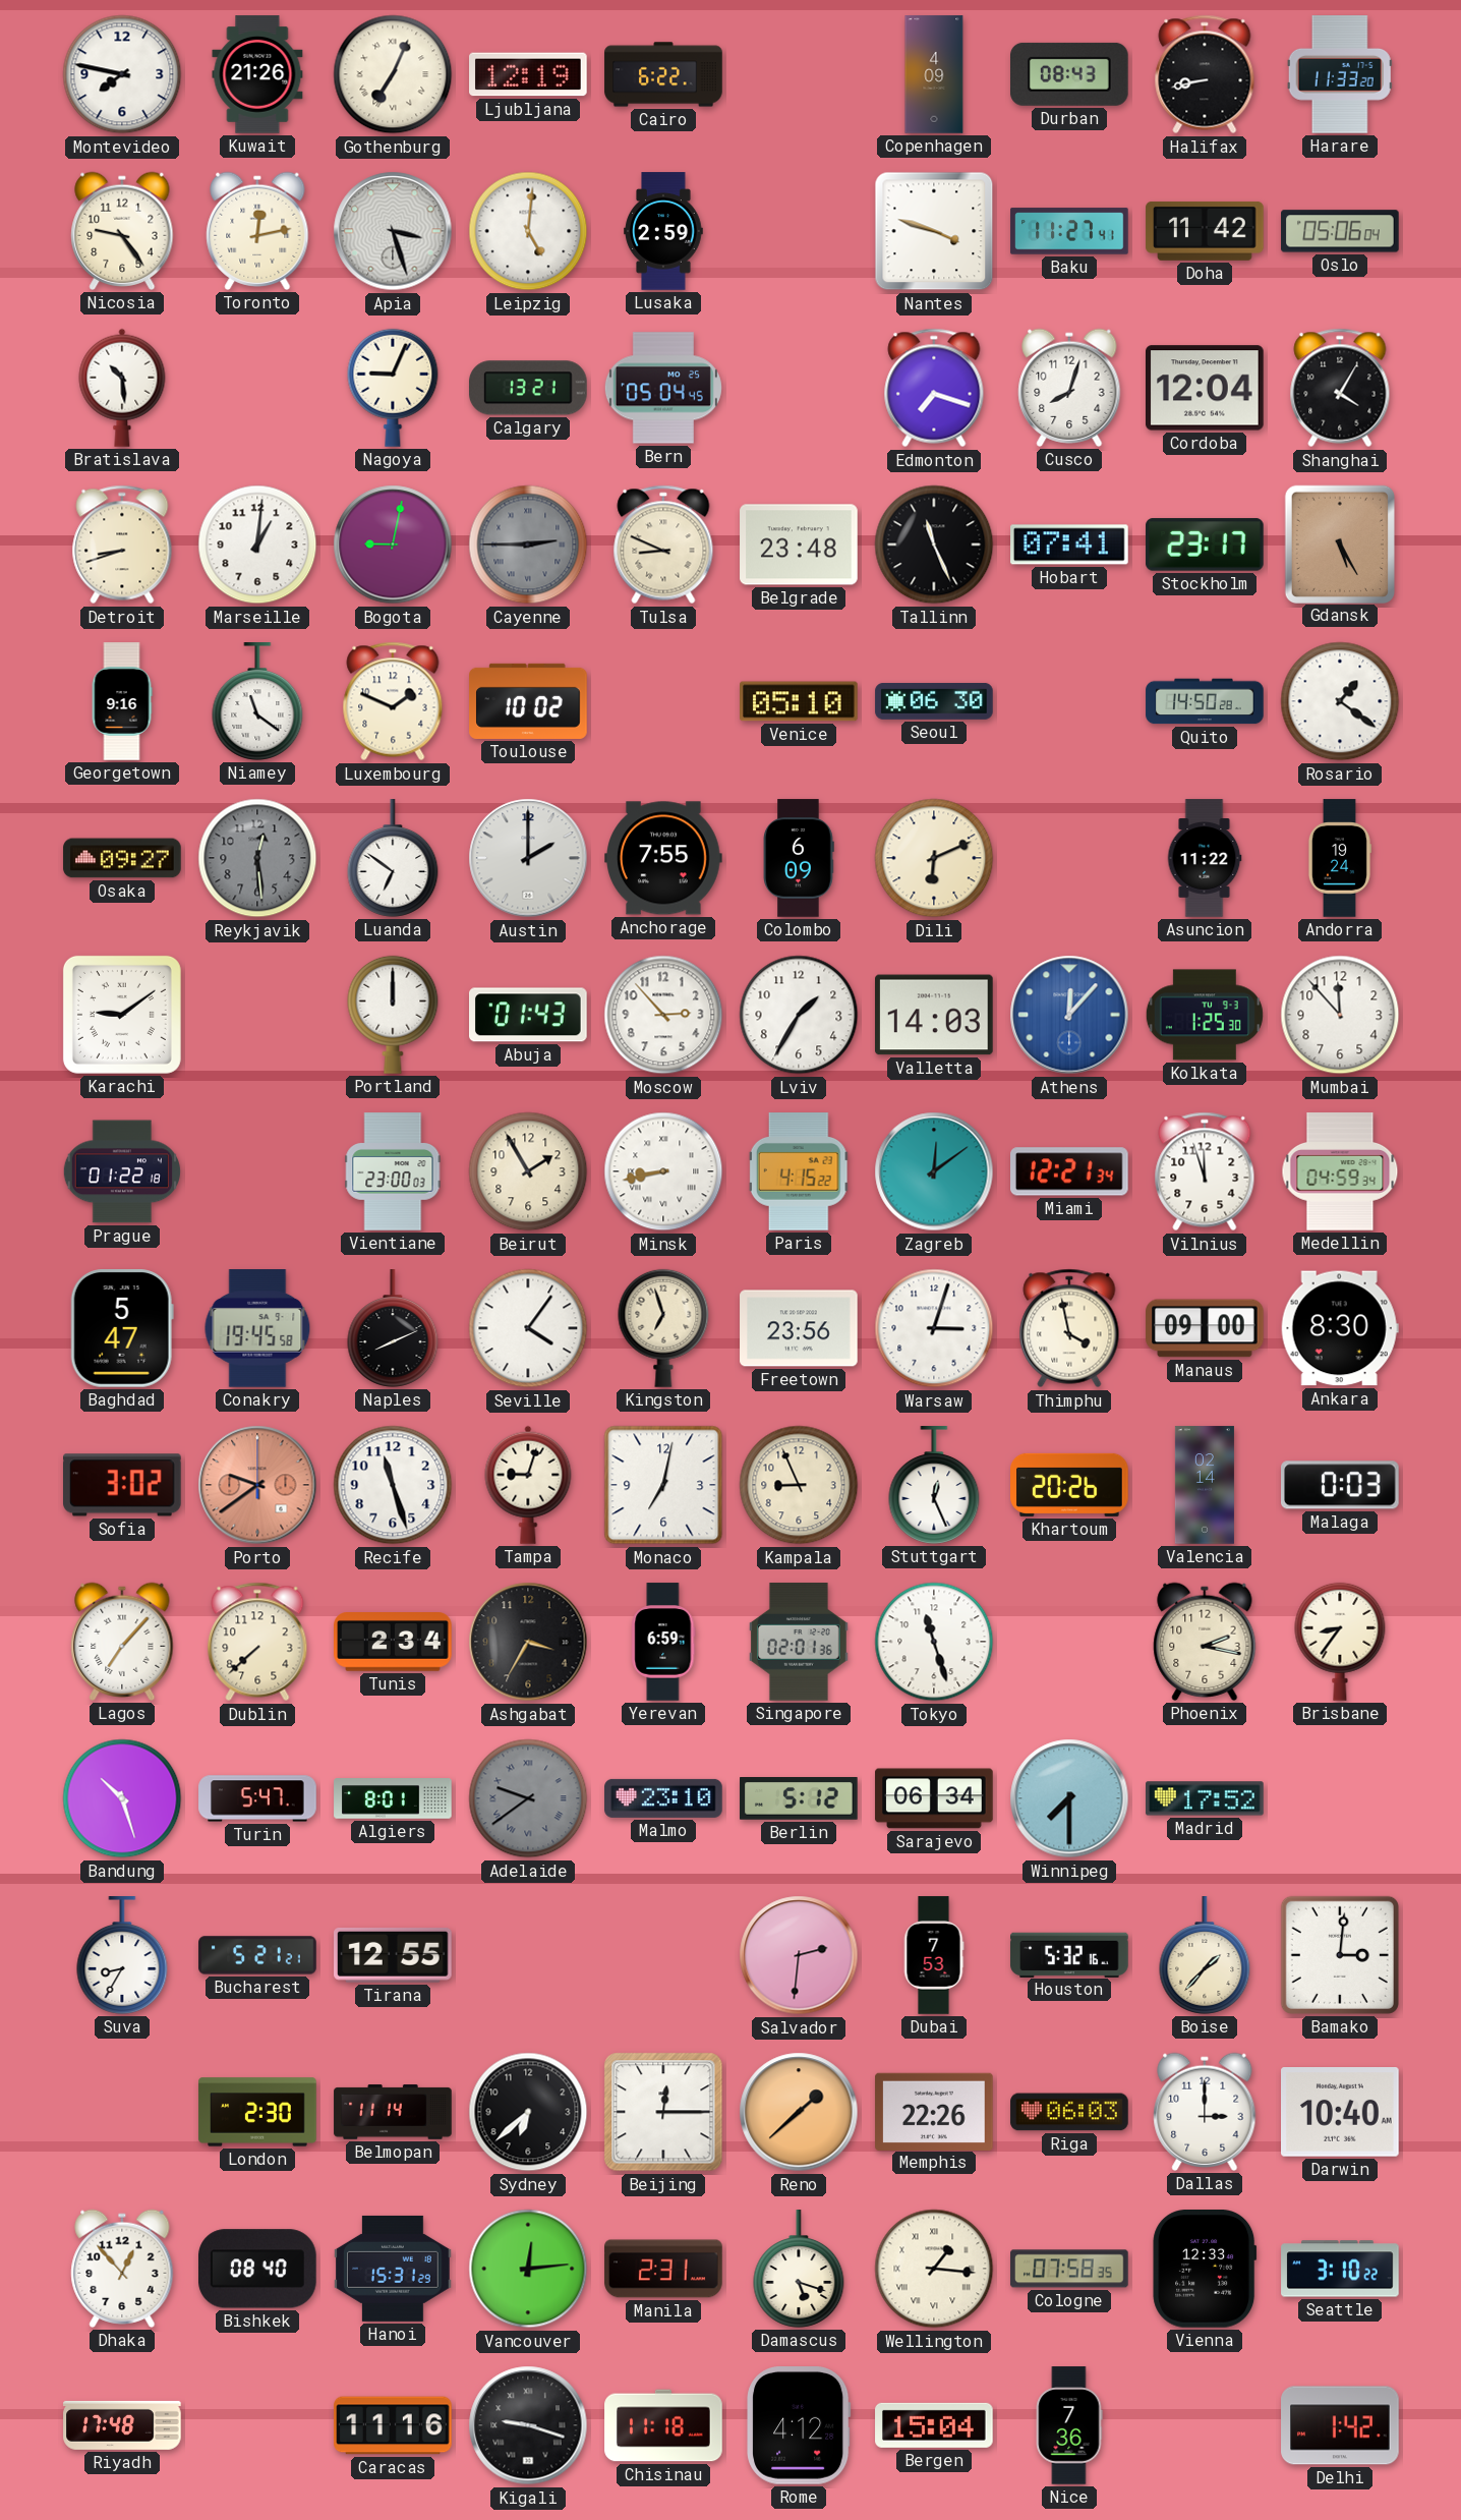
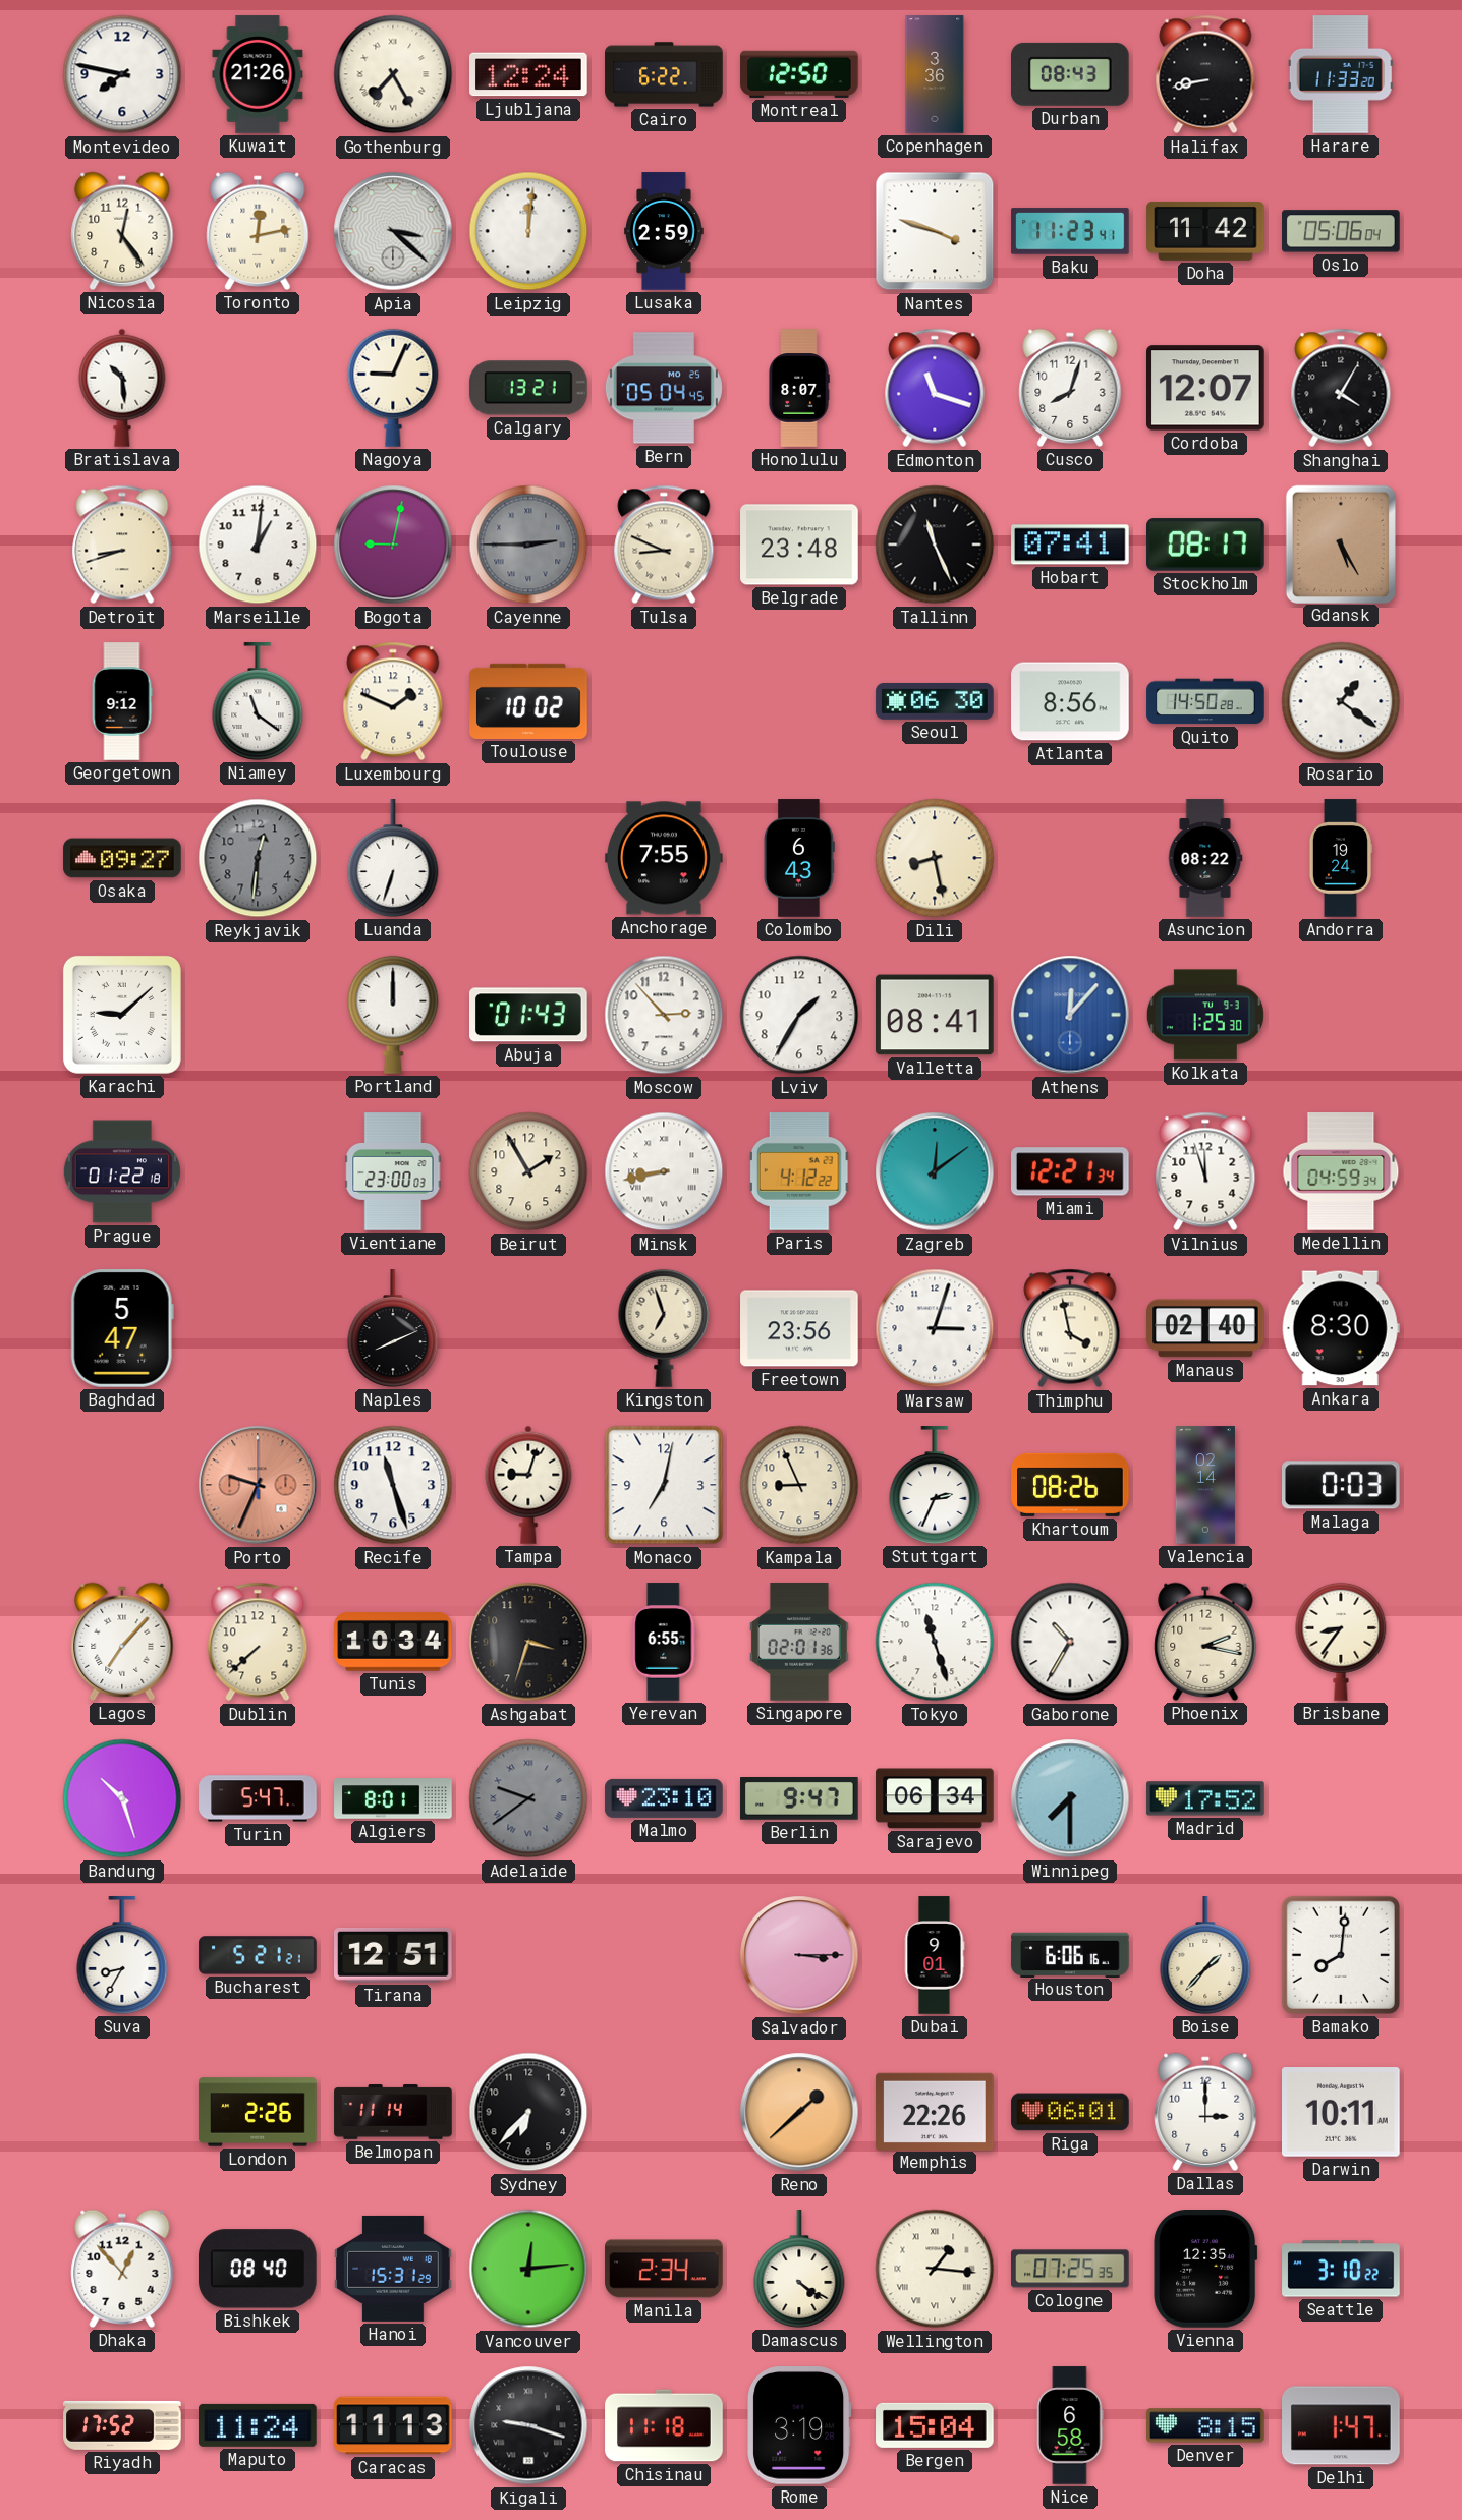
Gothenburg: 7:04 -> 7:25 (393, 74)
Ljubljana: 12:19 -> 12:24 (528, 74)
Montreal: none -> 12:50 (799, 74)
Copenhagen: 4:09 -> 3:36 (935, 74)
Nicosia: 9:24 -> 12:24 (122, 231)
Apia: 3:27 -> 3:22 (393, 231)
Leipzig: 5:01 -> 12:01 (528, 231)
Baku: 11:27 -> 11:23 (1070, 231)
Honolulu: none -> 8:07 (799, 388)
Edmonton: 7:18 -> 11:18 (935, 388)
Cordoba: 12:04 -> 12:07 (1205, 388)
Stockholm: 23:17 -> 08:17 (1205, 545)
Georgetown: 9:16 -> 9:12 (122, 701)
Venice: 05:10 -> none (800, 701)
Atlanta: none -> 8:56 (1070, 701)
Reykjavik: 12:29 -> 12:31 (258, 858)
Luanda: 6:51 -> 6:33 (393, 858)
Austin: 2:00 -> none (528, 858)
Colombo: 6:09 -> 6:43 (799, 858)
Dili: 6:11 -> 8:28 (935, 858)
Asuncion: 11:22 -> 08:22 (1205, 858)
Karachi: 9:09 -> 9:08 (122, 1015)
Valletta: 14:03 -> 08:41 (935, 1015)
Mumbai: 11:53 -> none (1340, 1015)
Paris: 4:15 -> 4:12 (799, 1171)
Conakry: 19:45 -> none (257, 1328)
Seville: 4:06 -> none (528, 1328)
Manaus: 09:00 -> 02:40 (1205, 1328)
Sofia: 3:02 -> none (123, 1485)
Porto: 9:39 -> 9:34 (258, 1485)
Stuttgart: 12:26 -> 2:34 (935, 1485)
Khartoum: 20:26 -> 08:26 (1070, 1485)
Tunis: 2:34 -> 10:34 (393, 1642)
Ashgabat: 3:35 -> 3:33 (528, 1642)
Yerevan: 6:59 -> 6:55 (664, 1642)
Gaborone: none -> 10:35 (1070, 1642)
Berlin: 5:12 -> 9:47 (799, 1799)
Tirana: 12:55 -> 12:51 (394, 1955)
Salvador: 2:31 -> 3:15 (799, 1955)
Dubai: 7:53 -> 9:01 (935, 1955)
Houston: 5:32 -> 6:06 (1070, 1954)
Bamako: 3:01 -> 8:01 (1341, 1955)
London: 2:30 -> 2:26 (258, 2112)
Sydney: 6:38 -> 6:37 (528, 2112)
Beijing: 12:15 -> none (663, 2112)
Riga: 06:03 -> 06:01 (1070, 2112)
Darwin: 10:40 -> 10:11 (1342, 2112)
Manila: 2:31 -> 2:34 (664, 2269)
Damascus: 5:18 -> 4:21 (799, 2269)
Cologne: 07:58 -> 07:25 (1070, 2269)
Vienna: 12:33 -> 12:35 (1205, 2270)
Riyadh: 17:48 -> 17:52 (122, 2425)
Maputo: none -> 11:24 (258, 2425)
Caracas: 11:16 -> 11:13 (393, 2425)
Rome: 4:12 -> 3:19 (800, 2426)
Nice: 7:36 -> 6:58 (1070, 2425)
Denver: none -> 8:15 (1205, 2425)
Delhi: 1:42 -> 1:47 (1341, 2425)
